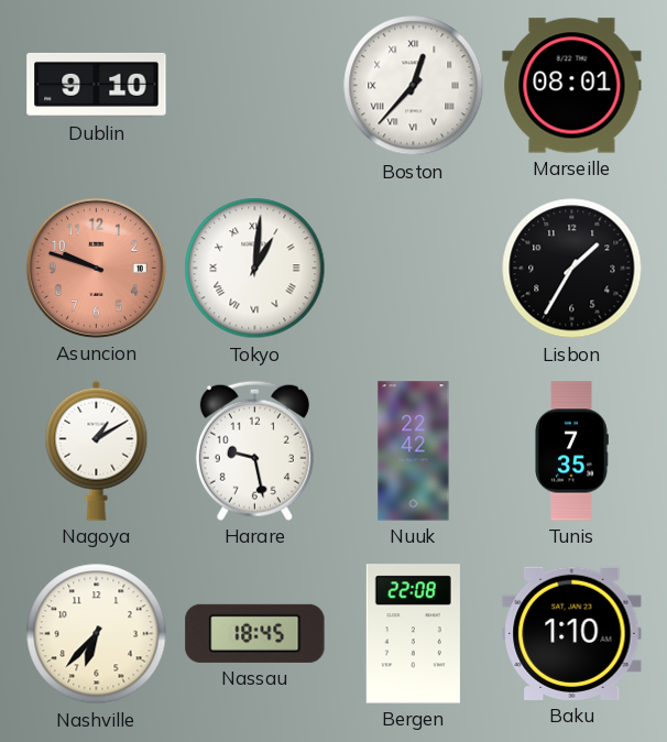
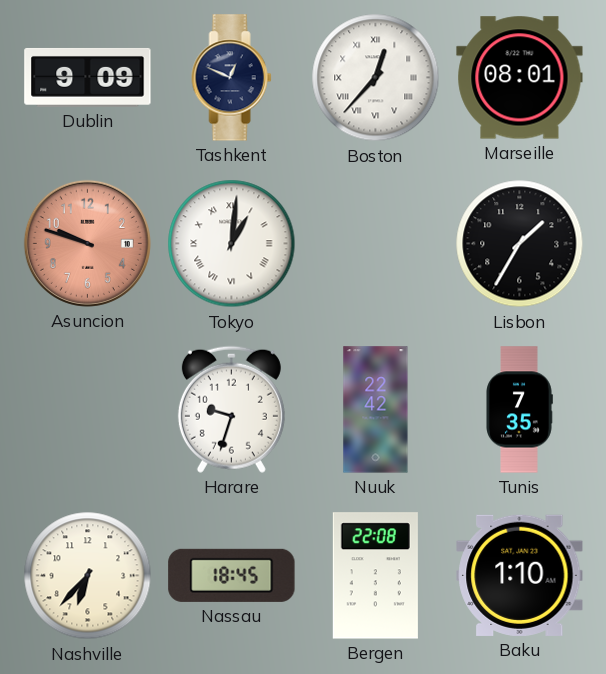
Dublin: 9:10 -> 9:09 (88, 78)
Tashkent: none -> 12:49 (232, 78)
Nagoya: 1:10 -> none (97, 450)
Harare: 9:28 -> 9:33 (231, 409)
